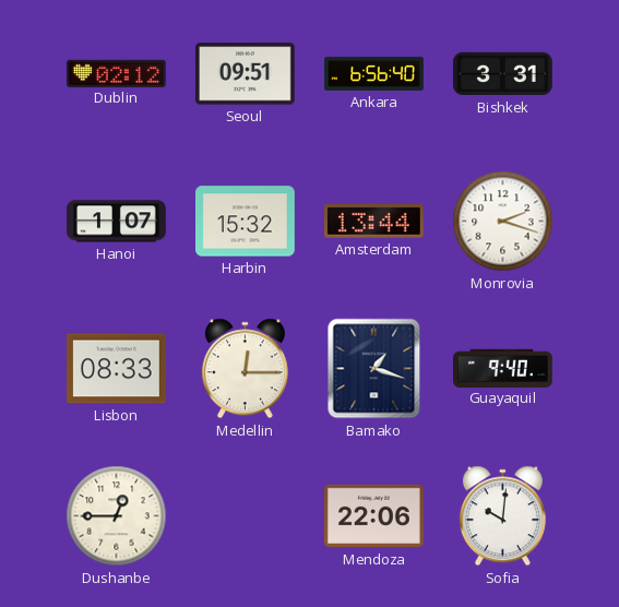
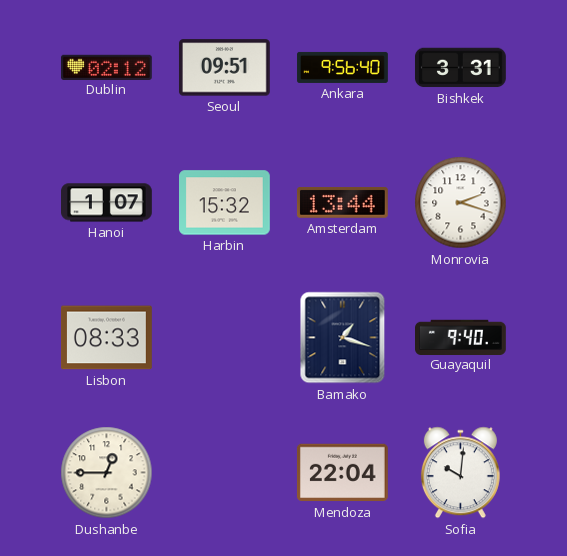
Ankara: 6:56 -> 9:56 (343, 67)
Medellin: 12:15 -> none (245, 369)
Mendoza: 22:06 -> 22:04 (342, 473)
